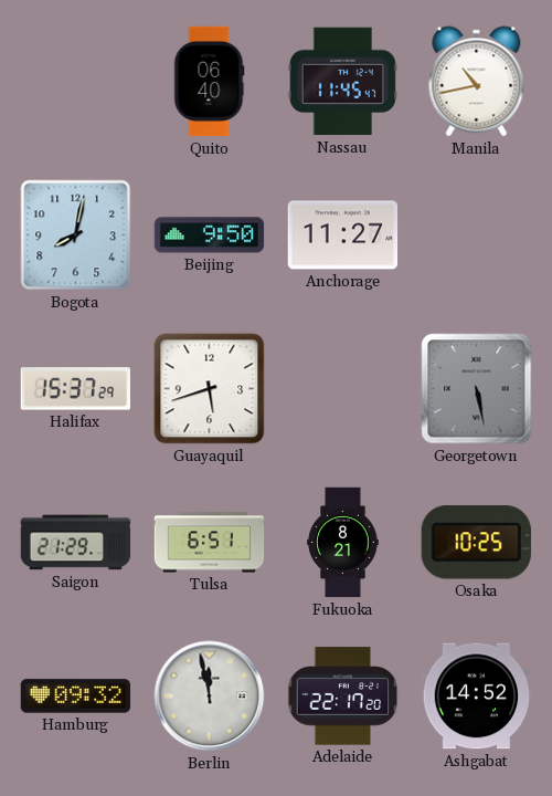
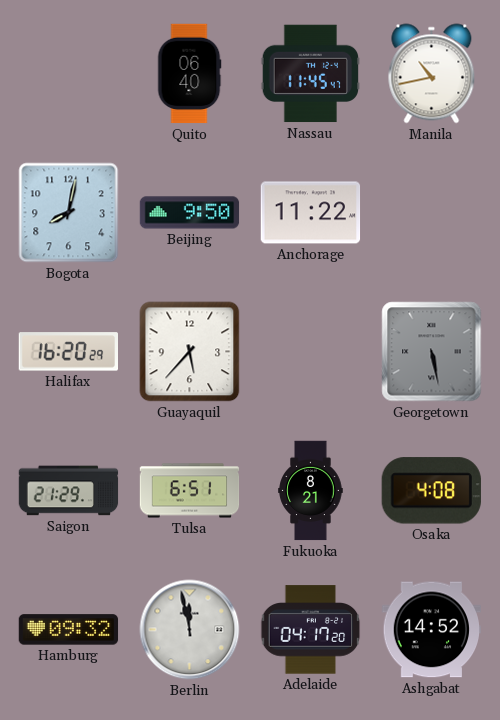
Anchorage: 11:27 -> 11:22 (311, 213)
Halifax: 15:37 -> 16:20 (68, 352)
Guayaquil: 5:42 -> 5:37 (190, 352)
Osaka: 10:25 -> 4:08 (431, 491)
Adelaide: 22:17 -> 04:17 (311, 630)
